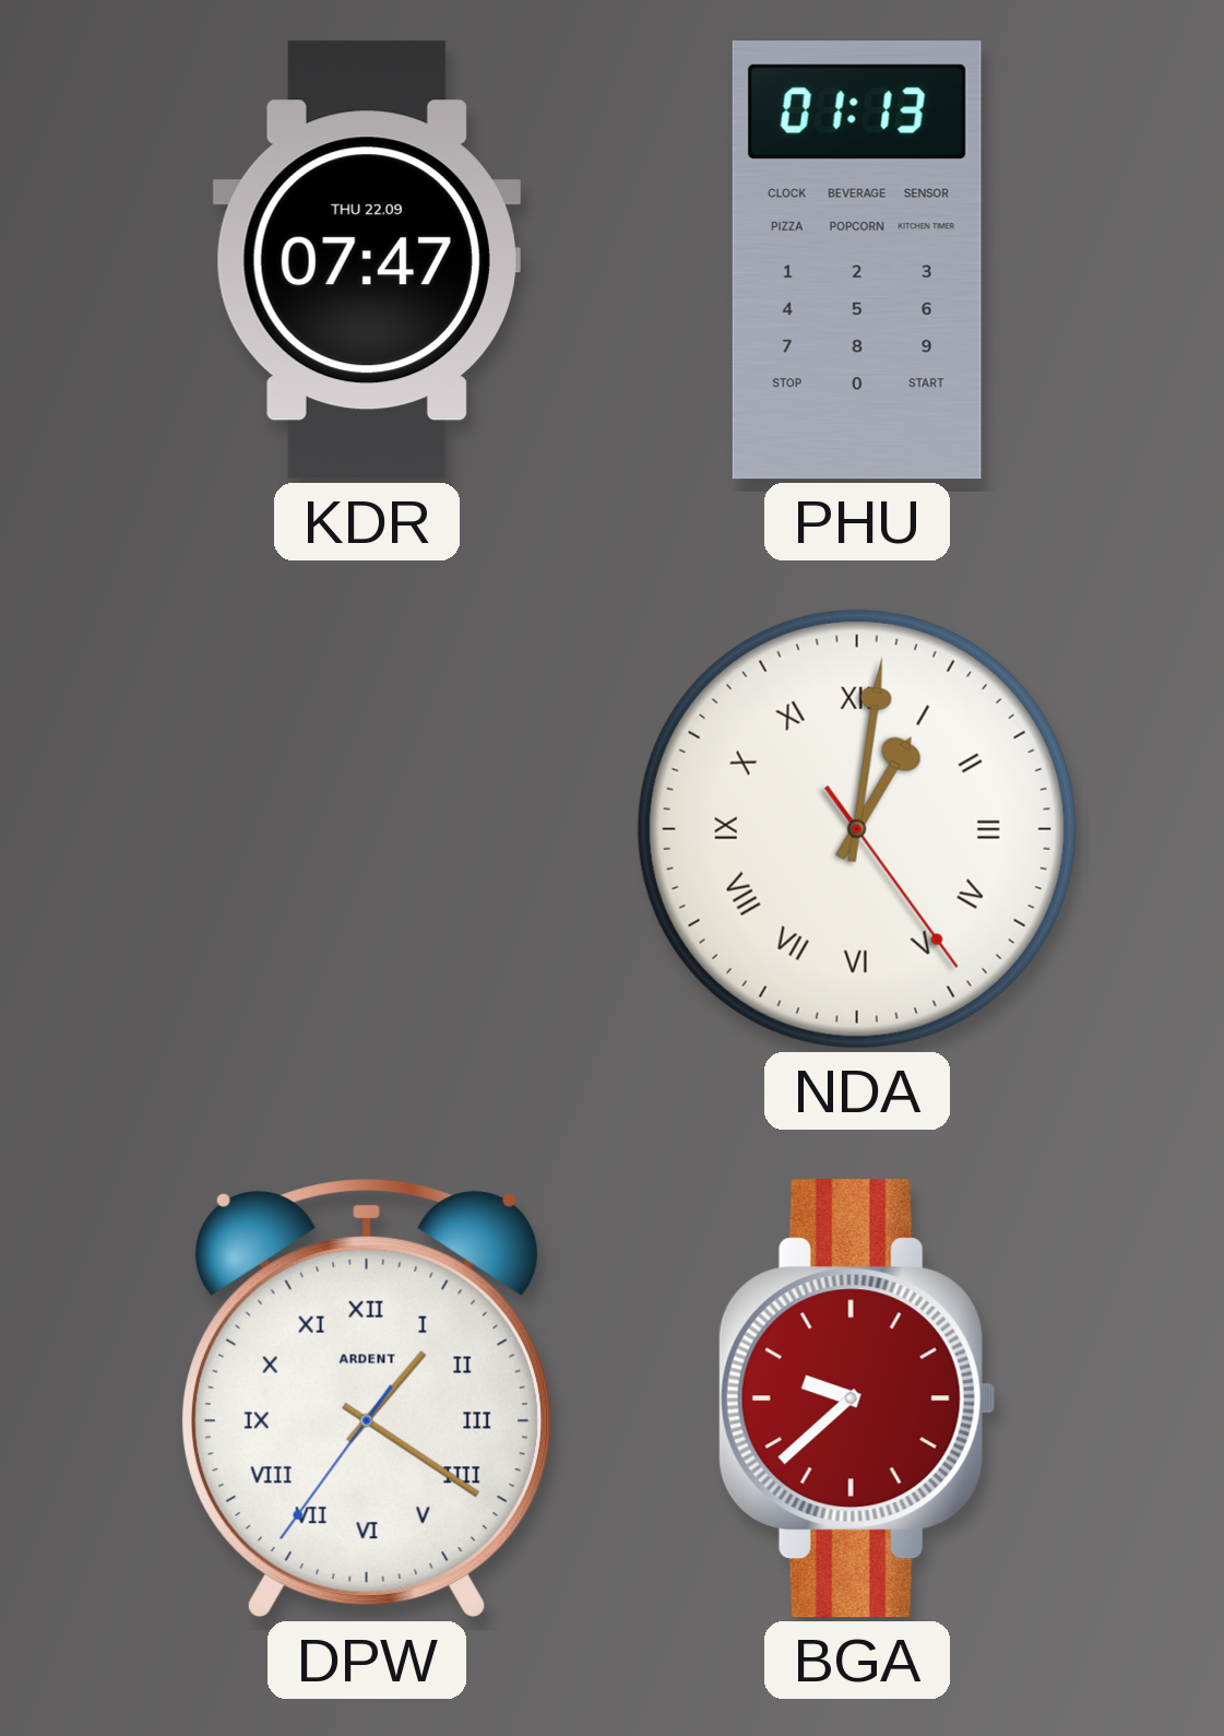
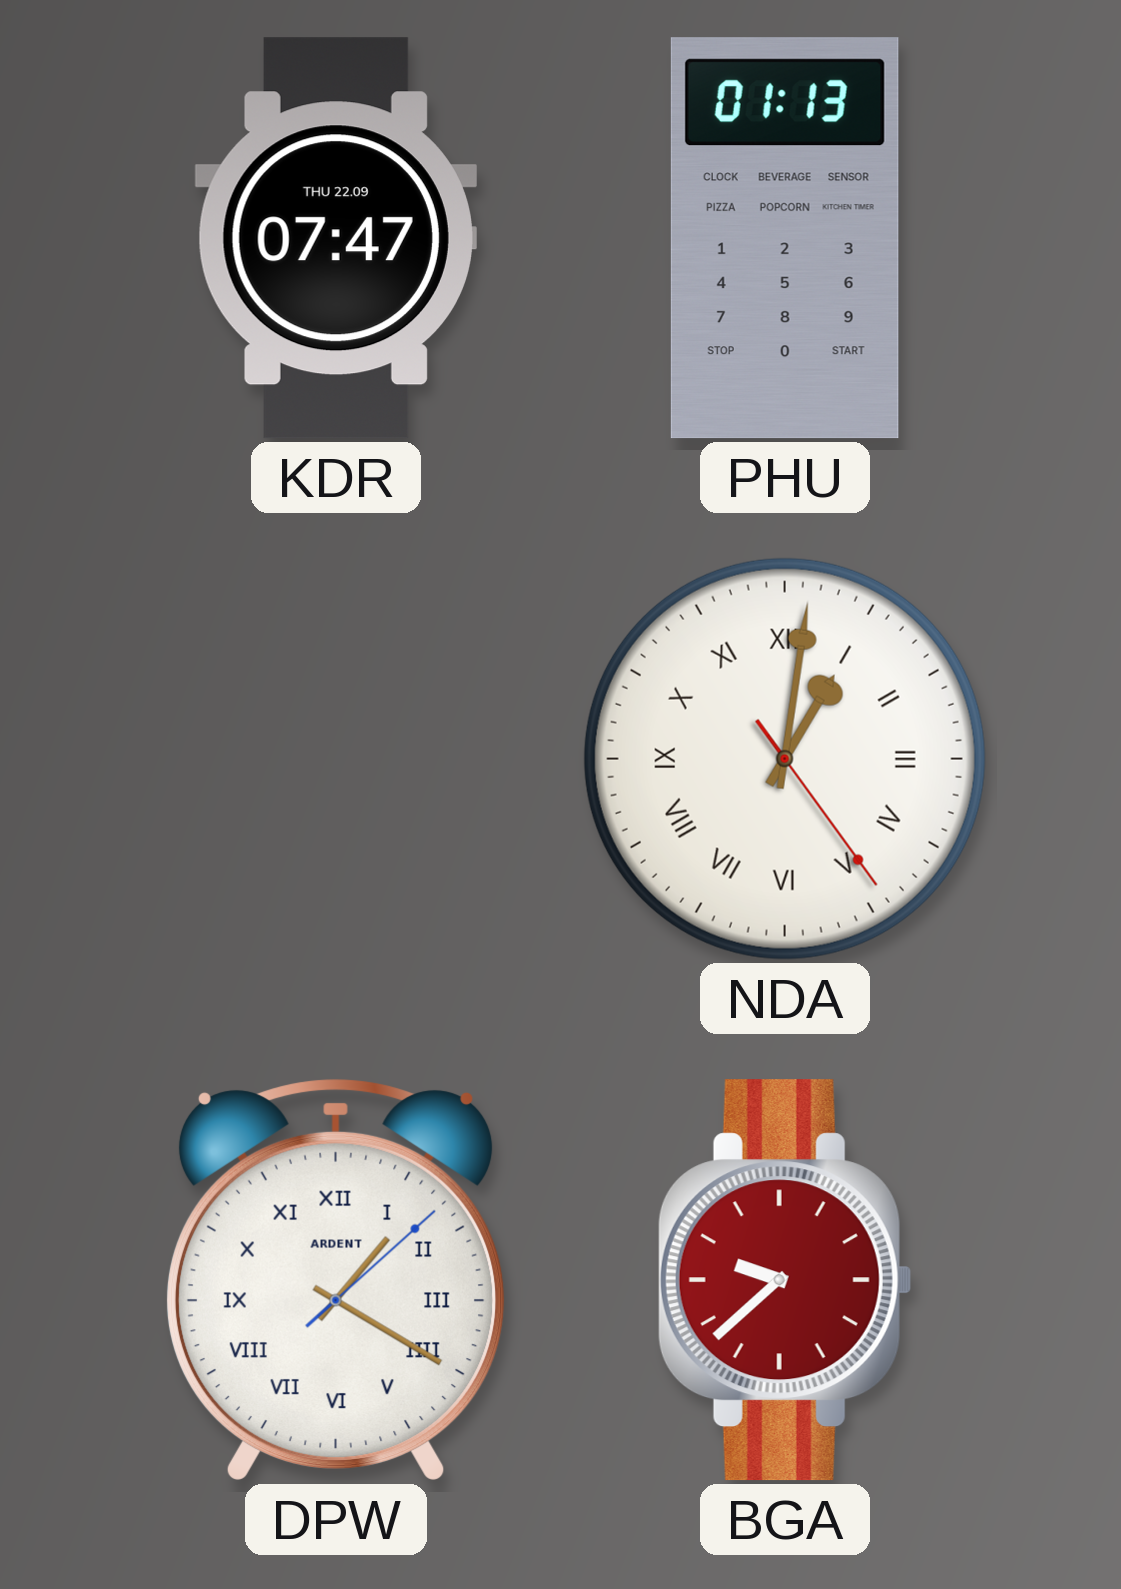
DPW: 1:20:36 -> 1:20:08 (336, 1280)
